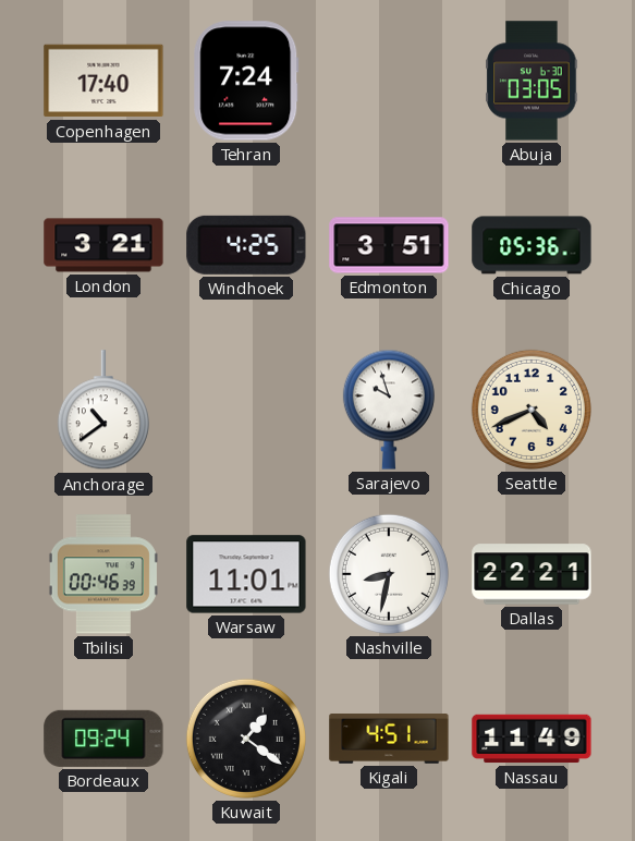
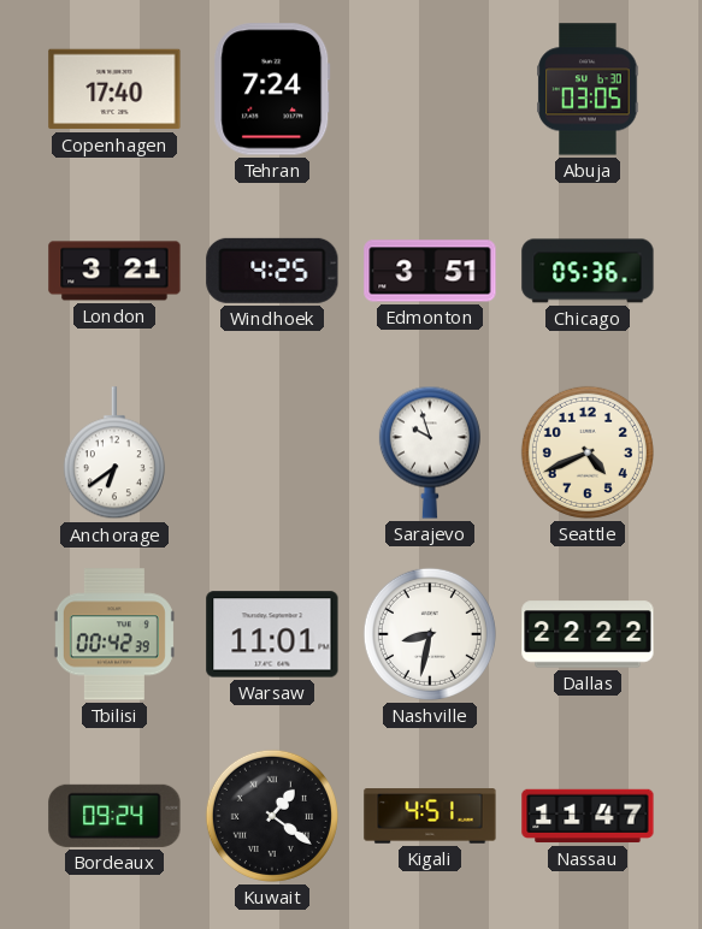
Anchorage: 10:39 -> 6:39 (114, 454)
Tbilisi: 00:46 -> 00:42 (114, 634)
Dallas: 22:21 -> 22:22 (588, 634)
Nassau: 11:49 -> 11:47 (588, 816)
